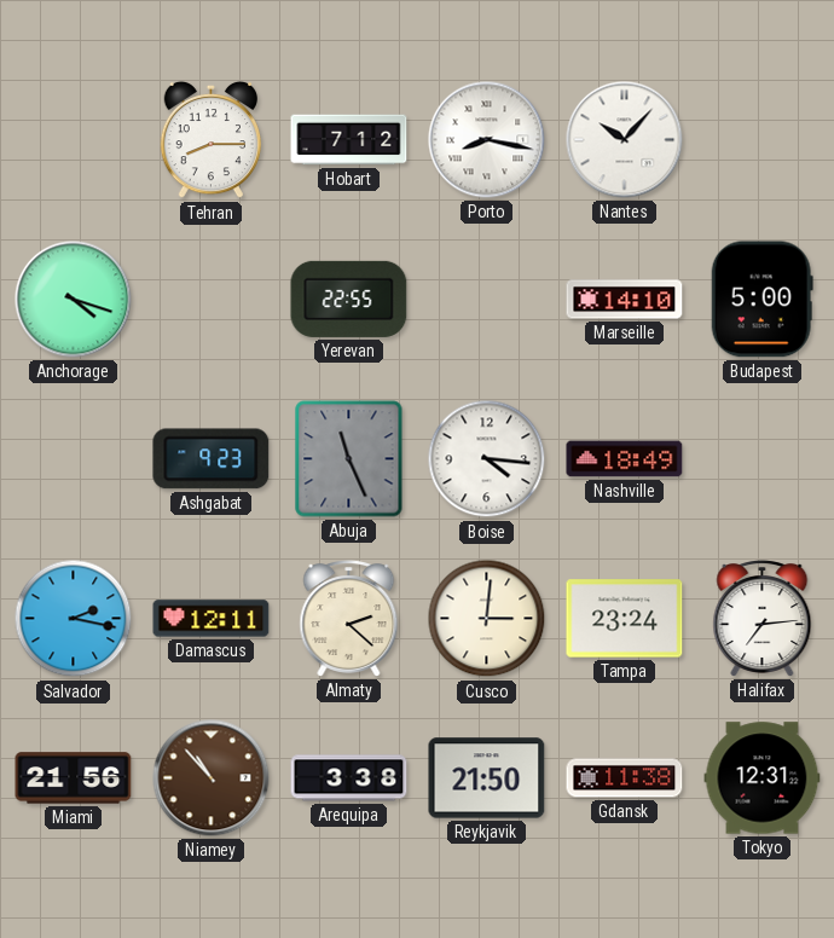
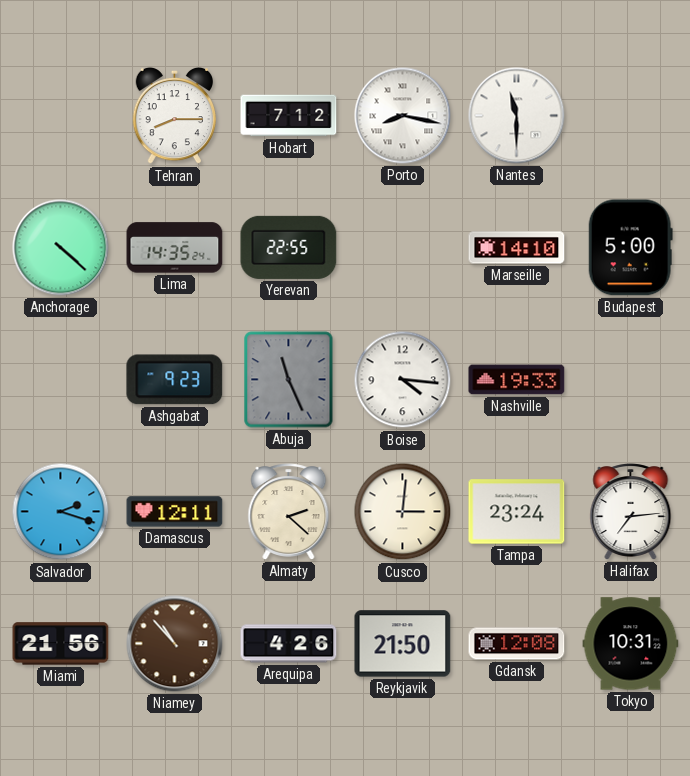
Nantes: 10:07 -> 11:30 (517, 116)
Anchorage: 4:18 -> 4:22 (61, 248)
Lima: none -> 14:35 (175, 248)
Nashville: 18:49 -> 19:33 (517, 380)
Salvador: 2:17 -> 2:18 (61, 512)
Arequipa: 3:38 -> 4:26 (289, 644)
Gdansk: 11:38 -> 12:08 (517, 644)
Tokyo: 12:31 -> 10:31 (631, 644)
